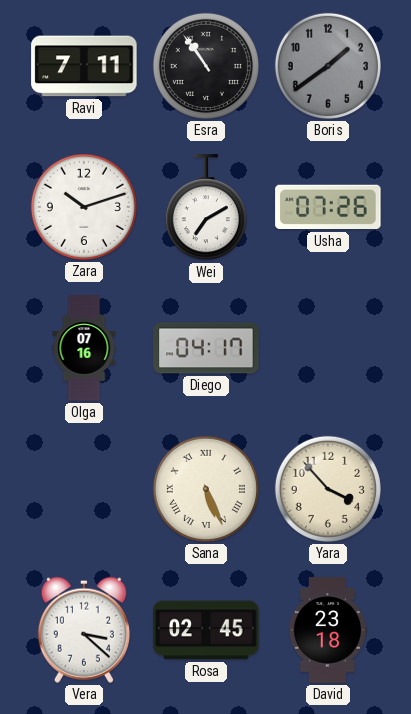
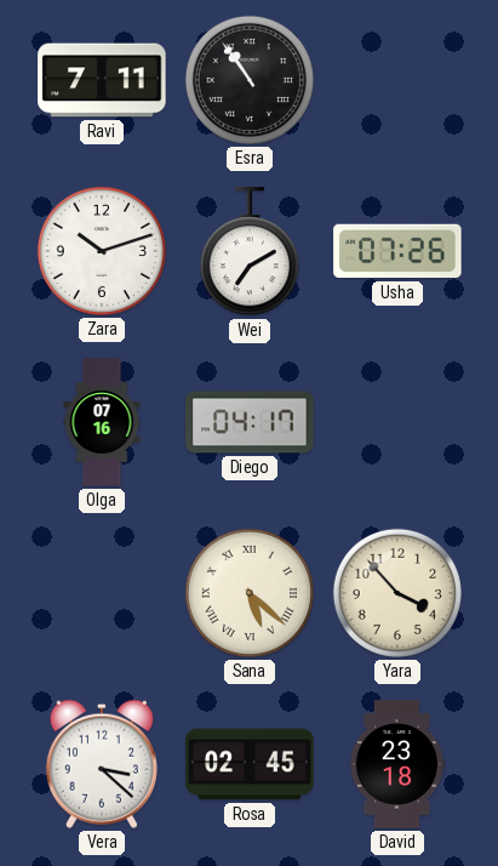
Boris: 1:39 -> none (328, 66)
Sana: 5:26 -> 5:22 (250, 593)
